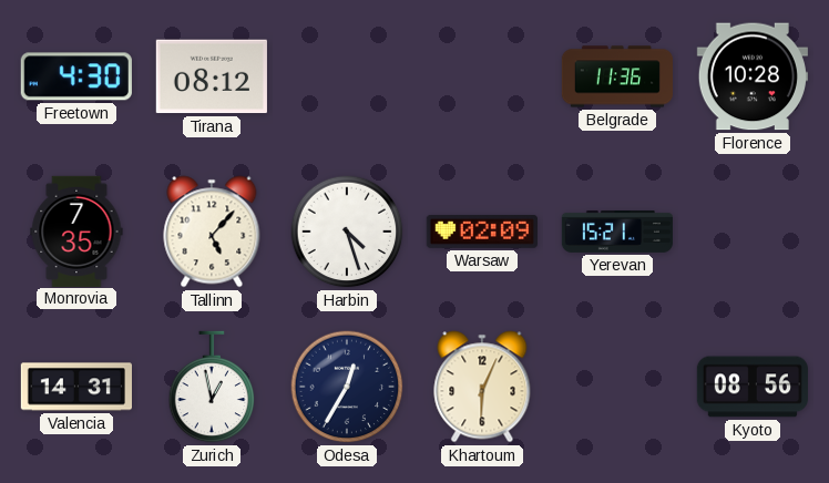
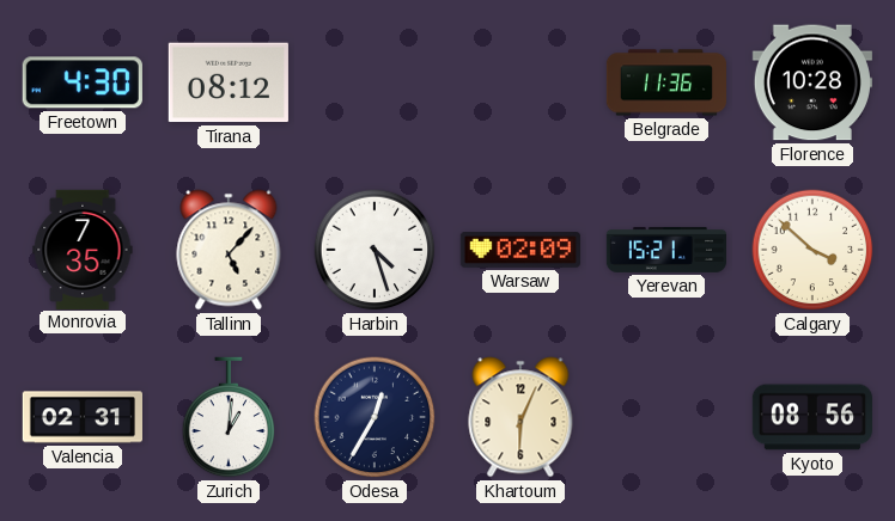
Calgary: none -> 3:52 (812, 250)
Valencia: 14:31 -> 02:31 (81, 417)
Zurich: 12:58 -> 1:01 (229, 417)
